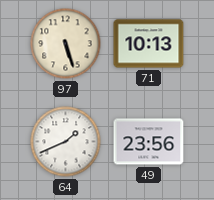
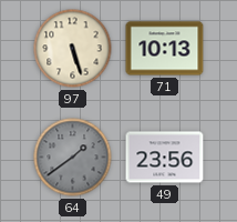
64: 1:41 -> 1:39 (73, 158)
64 dial: white -> grey (73, 158)
